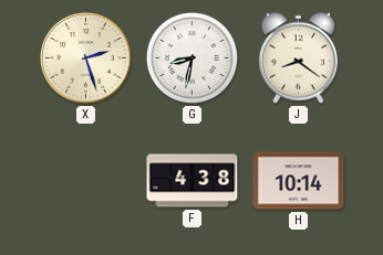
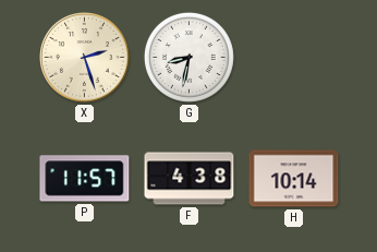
J: 8:21 -> none (298, 57)
P: none -> 11:57 (85, 179)
